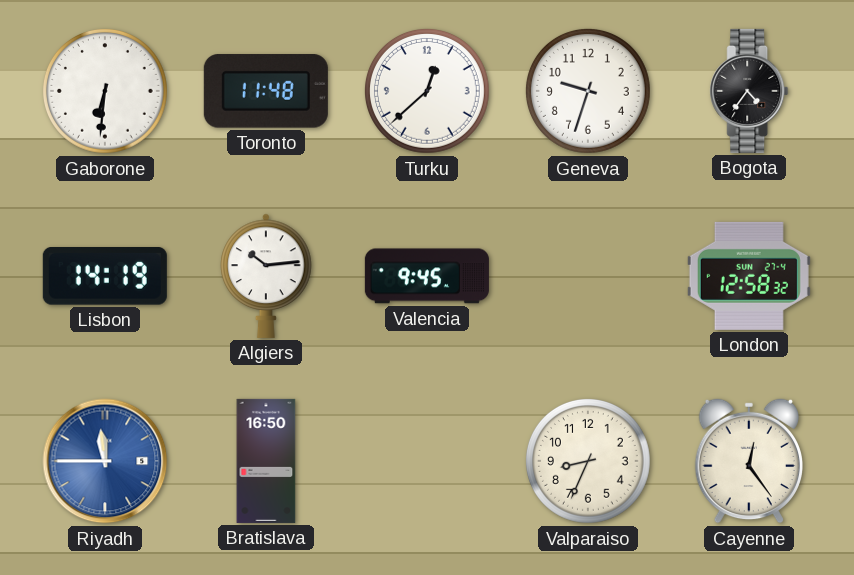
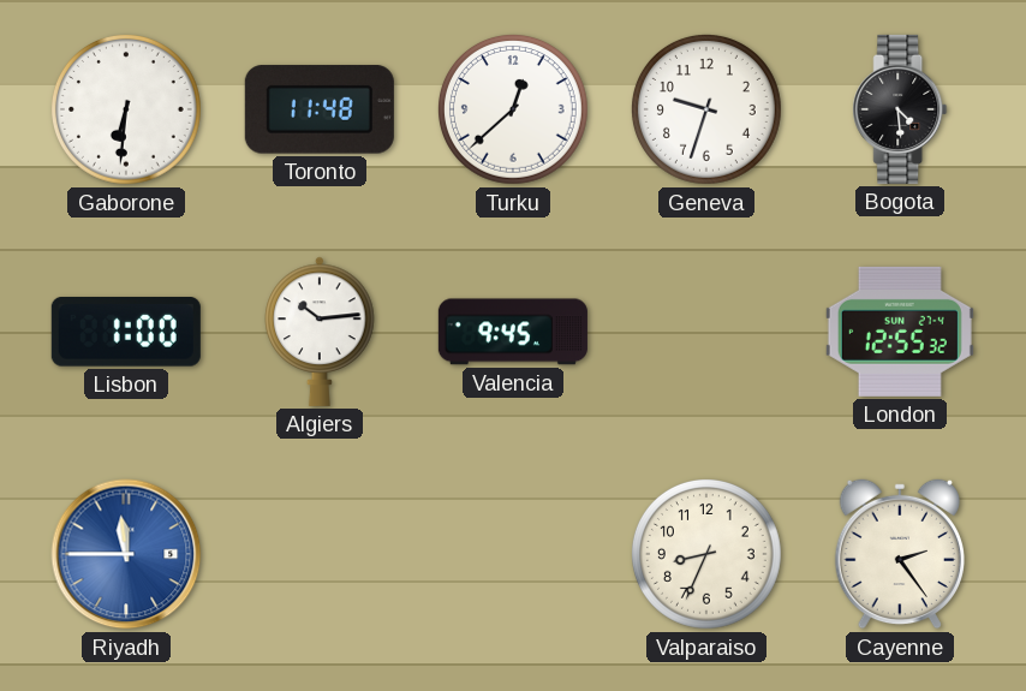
Bogota: 4:36 -> 4:29 (900, 109)
Lisbon: 14:19 -> 1:00 (126, 333)
London: 12:58 -> 12:55 (900, 332)
Bratislava: 16:50 -> none (266, 461)
Cayenne: 12:24 -> 2:24 (899, 554)
